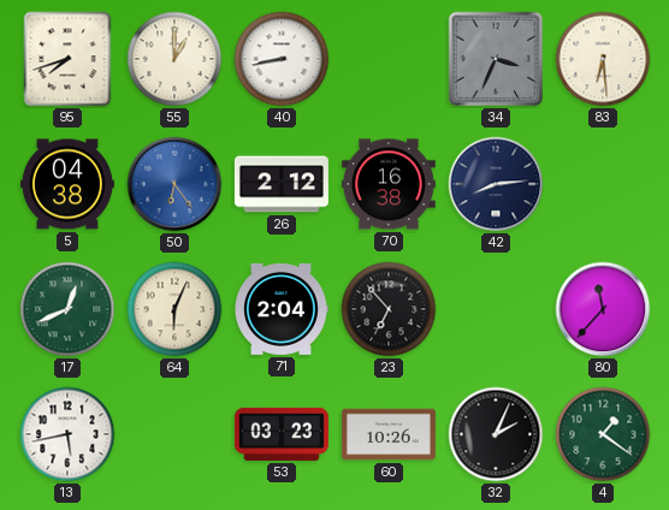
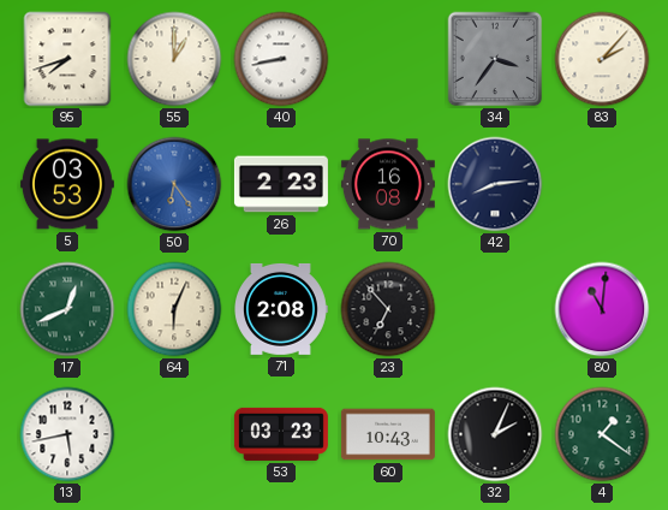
34: 3:34 -> 3:36 (495, 59)
83: 6:29 -> 2:07 (602, 59)
5: 04:38 -> 03:53 (67, 184)
26: 2:12 -> 2:23 (281, 184)
70: 16:38 -> 16:08 (388, 184)
71: 2:04 -> 2:08 (281, 309)
80: 11:37 -> 11:01 (602, 309)
60: 10:26 -> 10:43 (388, 434)
